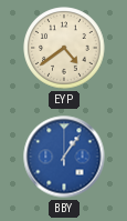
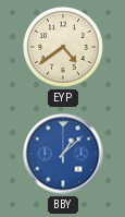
BBY: 1:06 -> 1:08 (63, 154)
